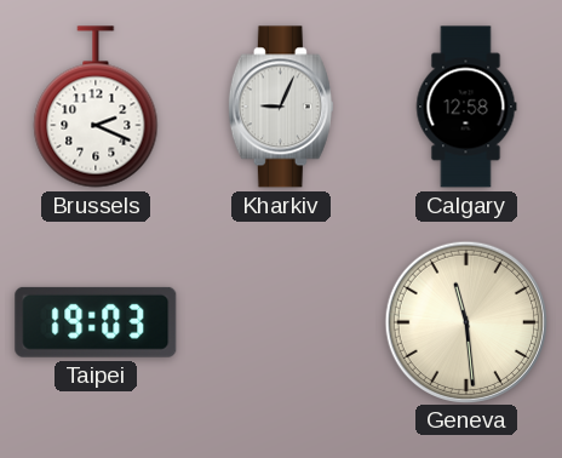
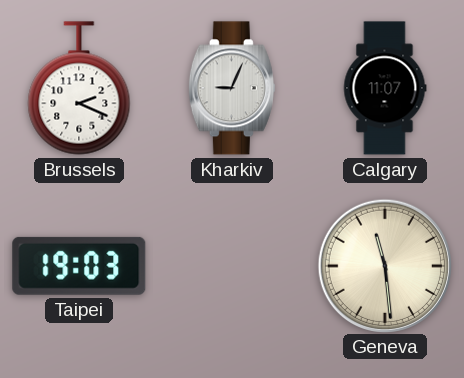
Calgary: 12:58 -> 11:07 (385, 88)
